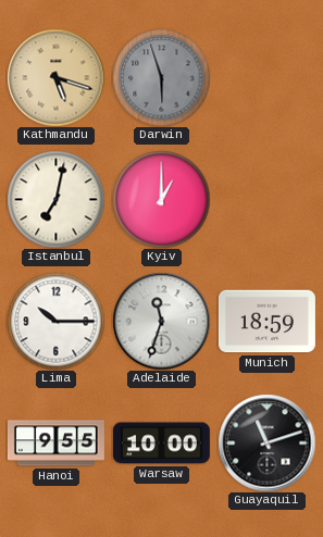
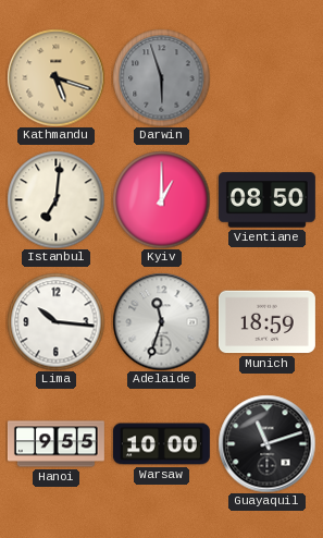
Istanbul: 7:02 -> 7:01 (55, 199)
Vientiane: none -> 08:50 (266, 200)
Lima: 10:15 -> 10:16 (55, 321)
